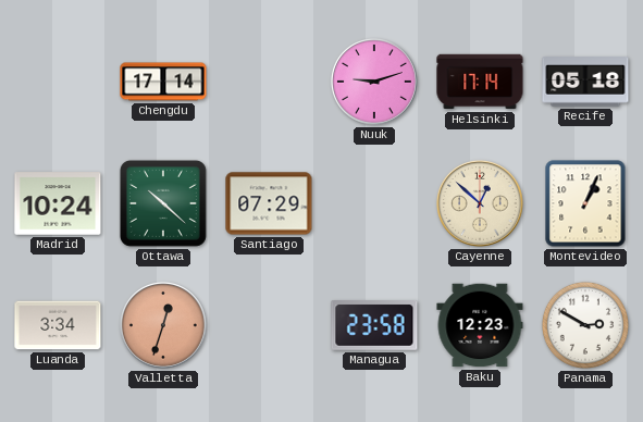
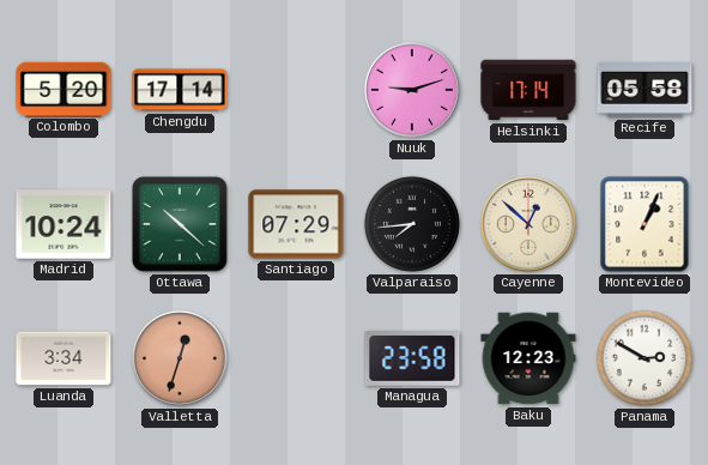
Colombo: none -> 5:20 (63, 89)
Recife: 05:18 -> 05:58 (645, 91)
Valparaiso: none -> 7:44 (412, 224)
